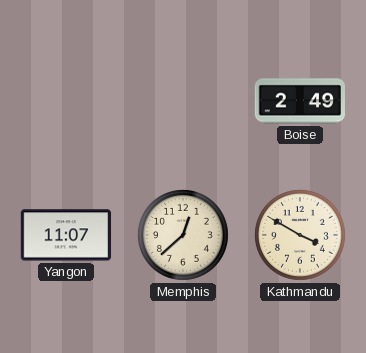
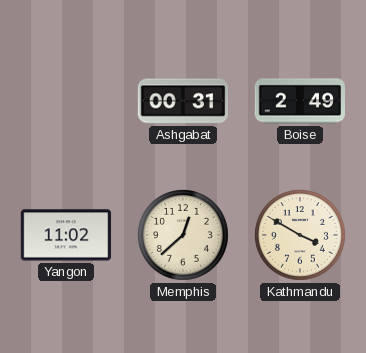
Ashgabat: none -> 00:31 (183, 101)
Yangon: 11:07 -> 11:02 (66, 235)
